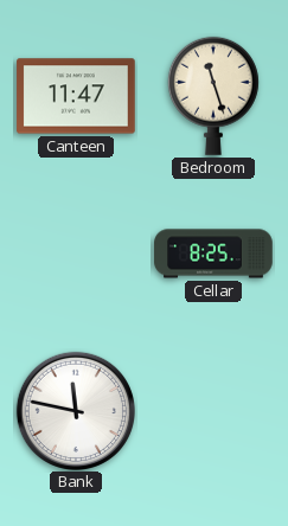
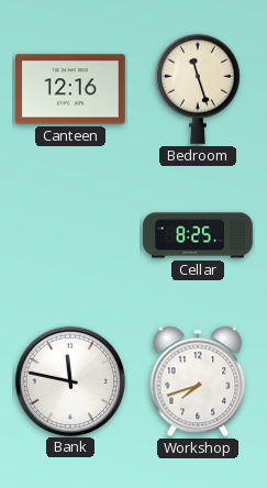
Canteen: 11:47 -> 12:16 (70, 89)
Workshop: none -> 7:42 (198, 381)
